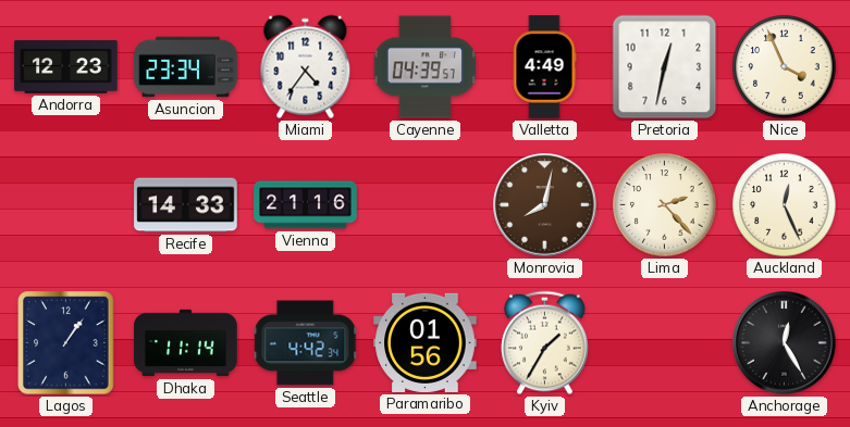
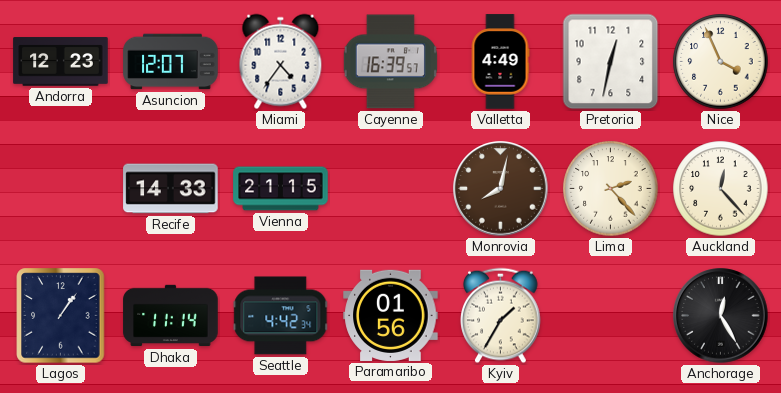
Asuncion: 23:34 -> 12:07 (171, 62)
Cayenne: 04:39 -> 16:39 (390, 62)
Vienna: 21:16 -> 21:15 (281, 189)
Auckland: 12:26 -> 12:23 (721, 189)
